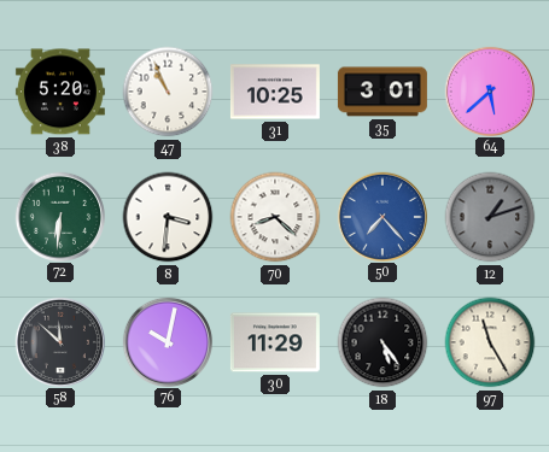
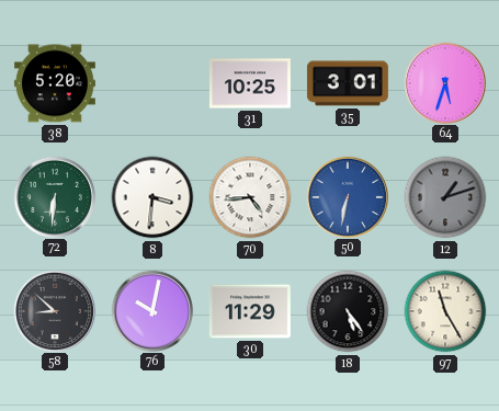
47: 10:56 -> none (168, 92)
64: 5:38 -> 5:33 (444, 82)
70: 8:22 -> 4:44 (250, 197)
50: 7:23 -> 6:32 (347, 196)
58: 11:52 -> 8:52 (54, 310)
